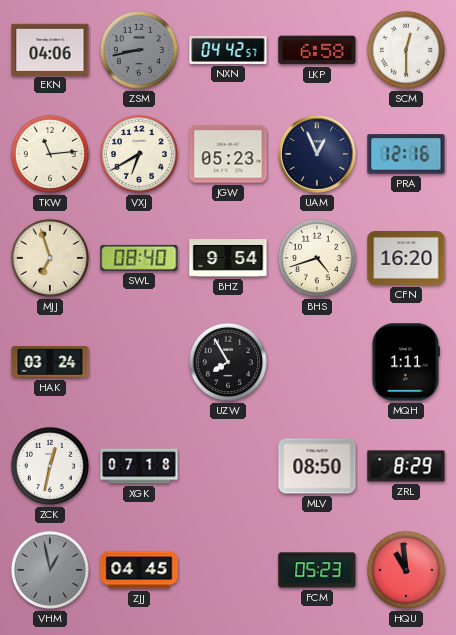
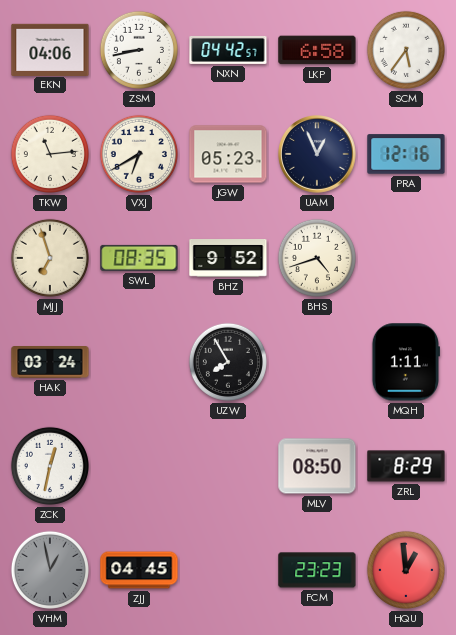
ZSM dial: grey -> white (139, 50)
SCM: 12:30 -> 5:36 (406, 50)
SWL: 08:40 -> 08:35 (139, 258)
BHZ: 9:54 -> 9:52 (228, 258)
CFN: 16:20 -> none (406, 259)
XGK: 07:18 -> none (139, 466)
FCM: 05:23 -> 23:23 (317, 570)
HQU: 10:59 -> 12:59 (406, 570)
